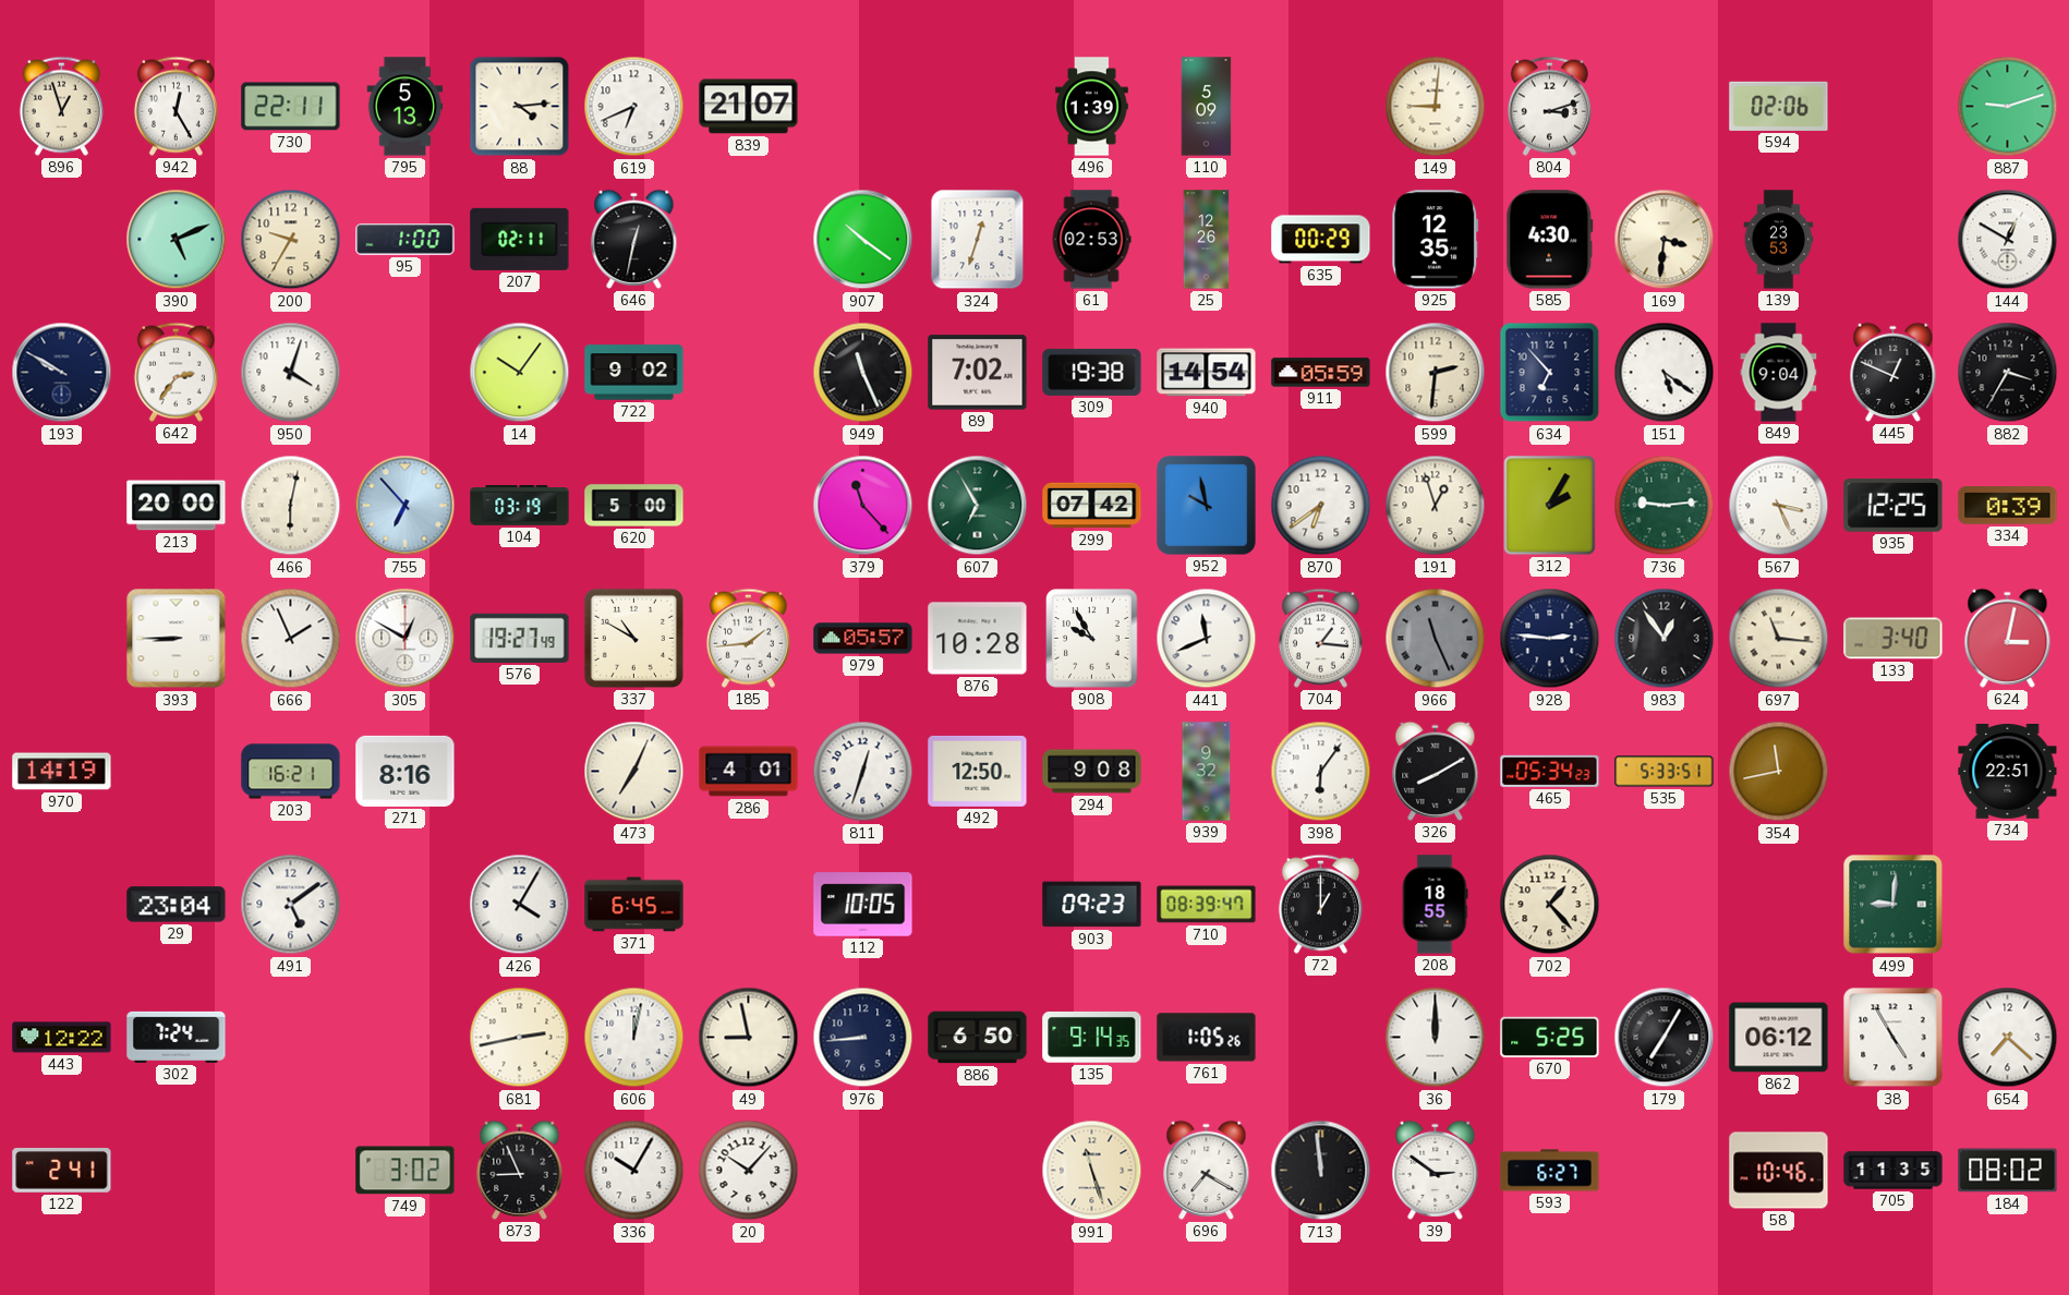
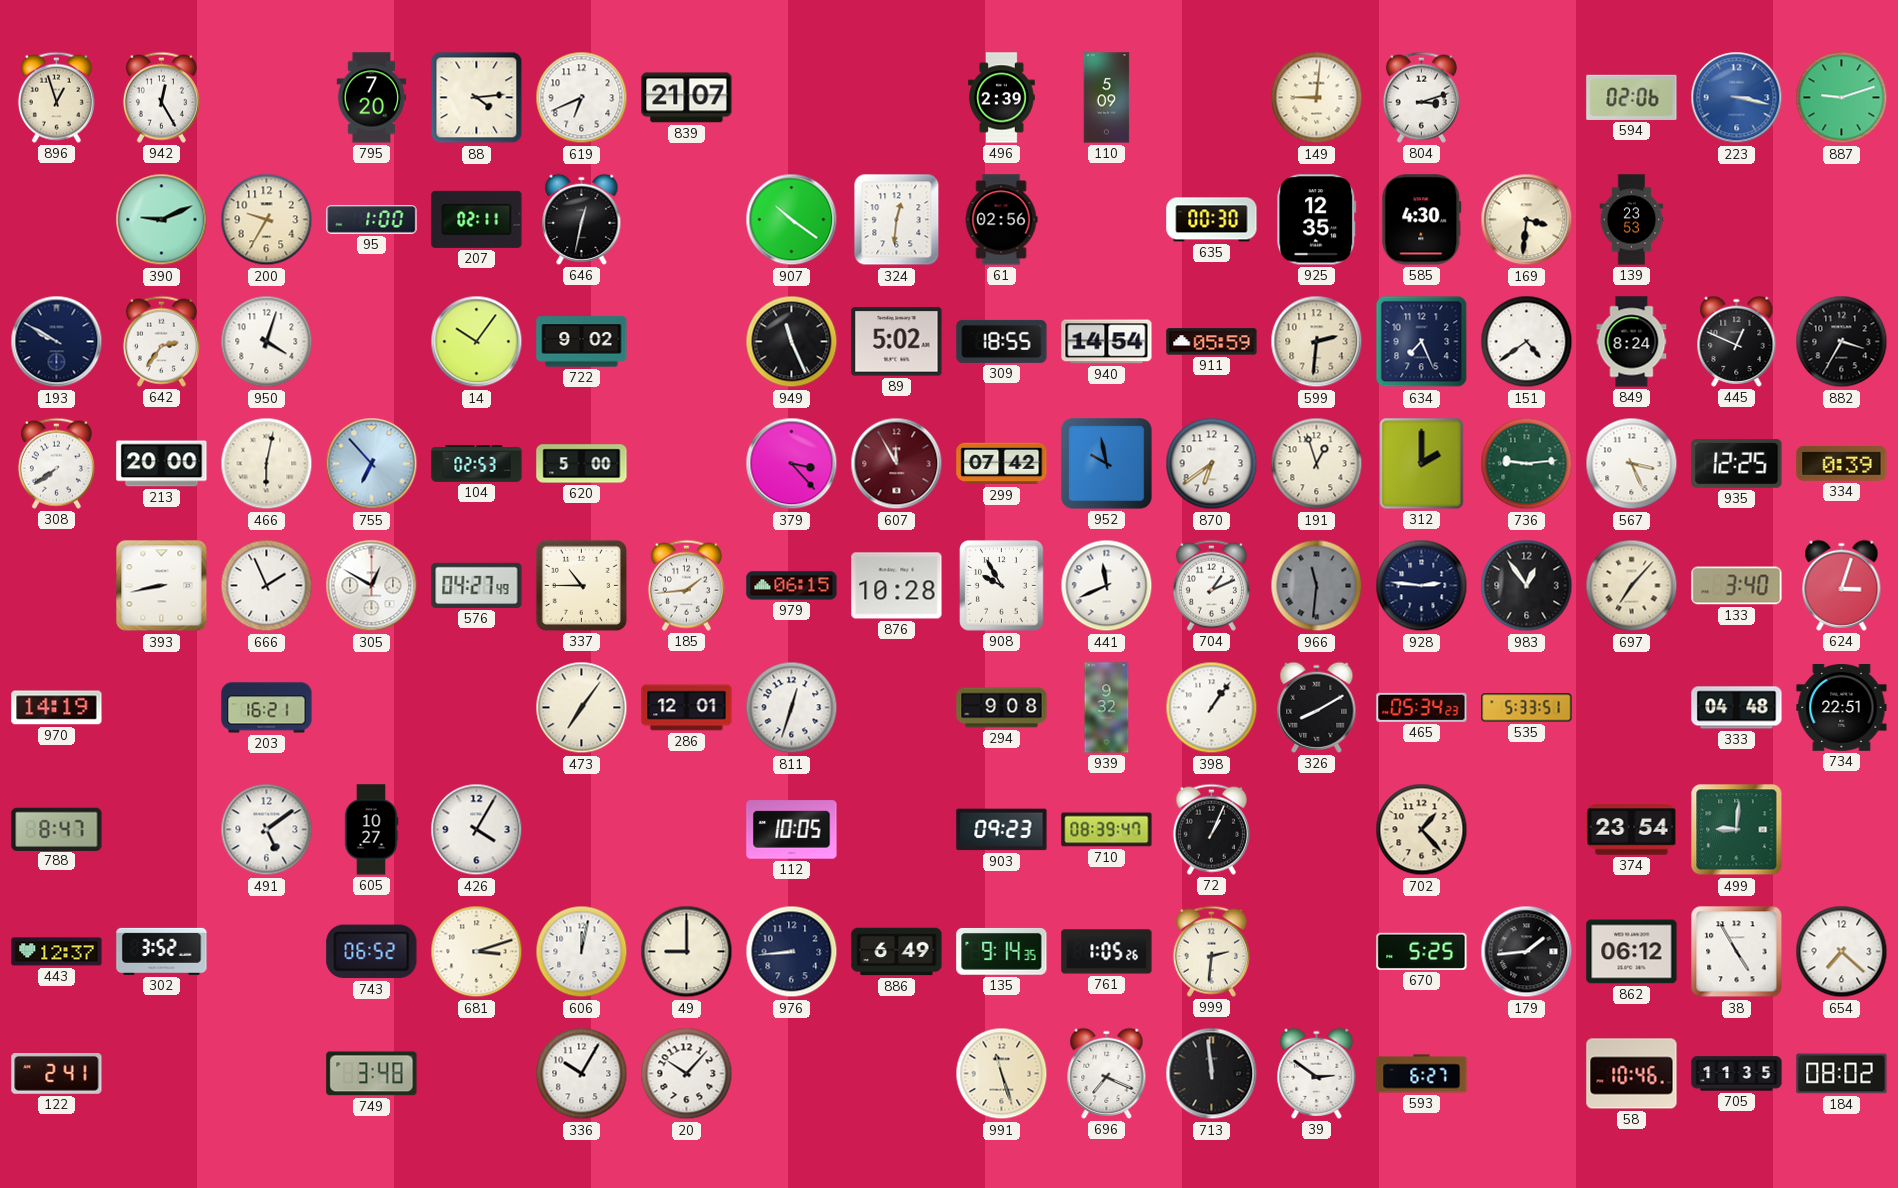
730: 22:11 -> none (291, 107)
795: 5:13 -> 7:20 (372, 98)
496: 1:39 -> 2:39 (1002, 98)
223: none -> 3:17 (1737, 98)
390: 5:11 -> 9:11 (162, 220)
324: 12:33 -> 12:31 (897, 220)
61: 02:53 -> 02:56 (1001, 220)
25: 12:26 -> none (1207, 240)
635: 00:29 -> 00:30 (1212, 220)
144: 12:50 -> none (2008, 240)
89: 7:02 -> 5:02 (897, 342)
309: 19:38 -> 18:55 (1002, 341)
634: 6:53 -> 7:26 (1422, 342)
151: 5:21 -> 4:39 (1527, 342)
849: 9:04 -> 8:24 (1632, 342)
308: none -> 7:39 (56, 463)
104: 03:19 -> 02:53 (477, 464)
379: 11:23 -> 3:23 (792, 464)
607: 6:55 -> 11:55 (897, 464)
607 dial: green -> burgundy (897, 464)
312: 2:05 -> 2:00 (1422, 464)
393: 8:45 -> 8:43 (162, 586)
576: 19:27 -> 04:27 (477, 585)
337: 10:50 -> 10:45 (581, 585)
979: 05:57 -> 06:15 (792, 586)
704: 1:16 -> 1:11 (1211, 585)
966: 11:26 -> 11:31 (1317, 586)
697: 11:16 -> 7:07 (1632, 586)
624: 3:02 -> 3:03 (1842, 585)
271: 8:16 -> none (406, 771)
473: 7:04 -> 7:06 (582, 708)
286: 4:01 -> 12:01 (687, 708)
492: 12:50 -> none (978, 771)
398: 6:06 -> 1:06 (1212, 708)
354: 11:43 -> none (1779, 772)
333: none -> 04:48 (1737, 708)
788: none -> 8:47 (57, 829)
29: 23:04 -> none (177, 905)
605: none -> 10:27 (371, 830)
371: 6:45 -> none (634, 905)
72: 1:00 -> 1:04 (1211, 829)
208: 18:55 -> none (1435, 905)
374: none -> 23:54 (1632, 830)
443: 12:22 -> 12:37 (57, 952)
302: 7:24 -> 3:52 (162, 951)
743: none -> 06:52 (372, 952)
681: 2:43 -> 3:12 (477, 952)
49: 8:58 -> 9:00 (687, 952)
886: 6:50 -> 6:49 (897, 952)
999: none -> 2:31 (1211, 951)
36: 12:00 -> none (1436, 1038)
179: 7:05 -> 1:44 (1527, 952)
749: 3:02 -> 3:48 (372, 1074)
873: 8:56 -> none (520, 1170)
696: 7:20 -> 7:19 (1107, 1073)
